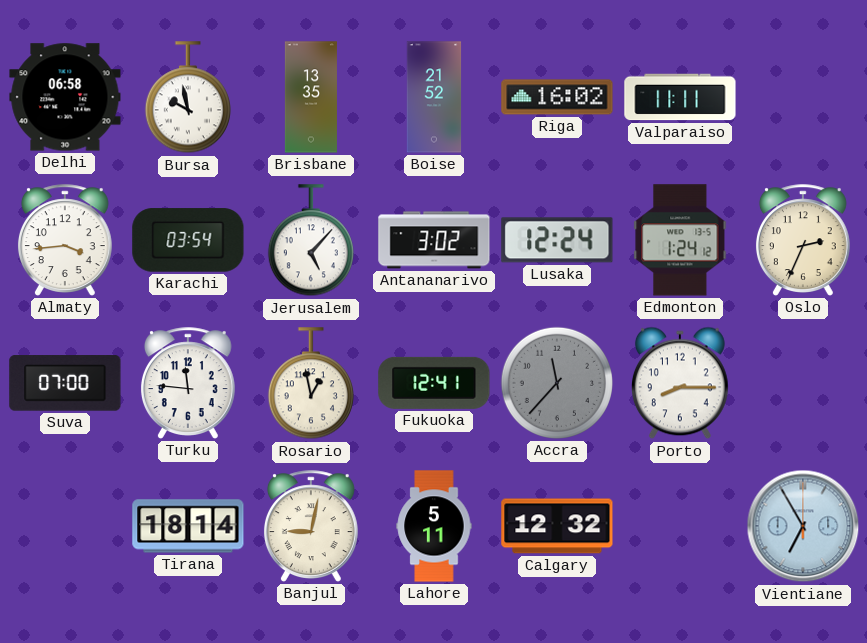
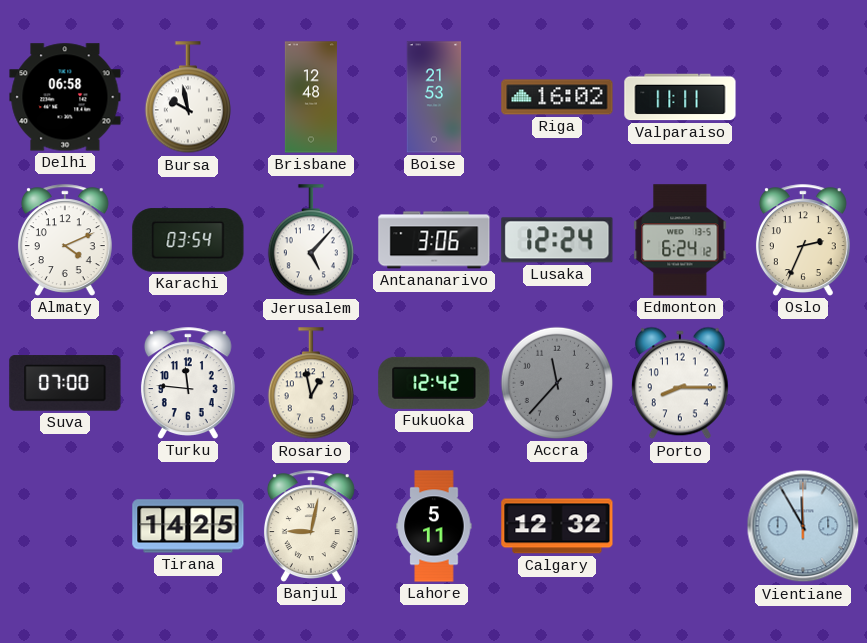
Brisbane: 13:35 -> 12:48 (311, 97)
Boise: 21:52 -> 21:53 (434, 97)
Almaty: 3:44 -> 4:11 (65, 240)
Antananarivo: 3:02 -> 3:06 (434, 240)
Edmonton: 1:24 -> 6:24 (680, 240)
Fukuoka: 12:41 -> 12:42 (434, 383)
Tirana: 18:14 -> 14:25 (188, 526)
Vientiane: 6:55 -> 11:55 (803, 526)
